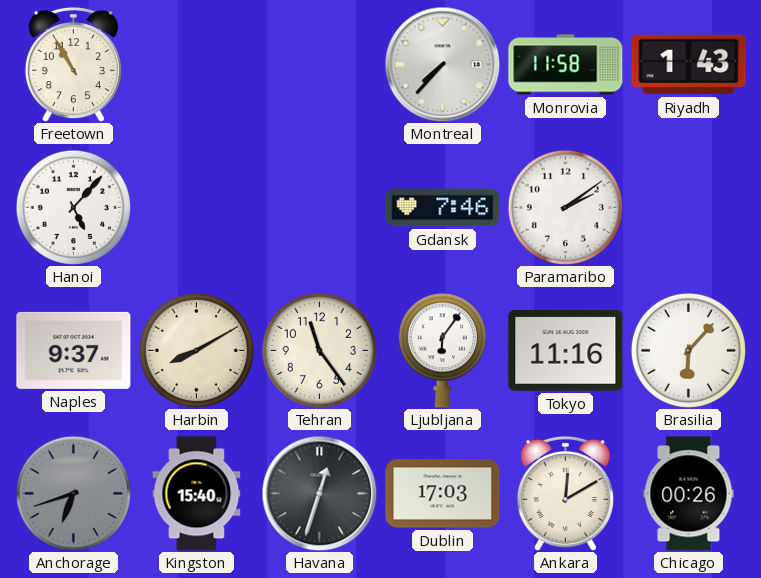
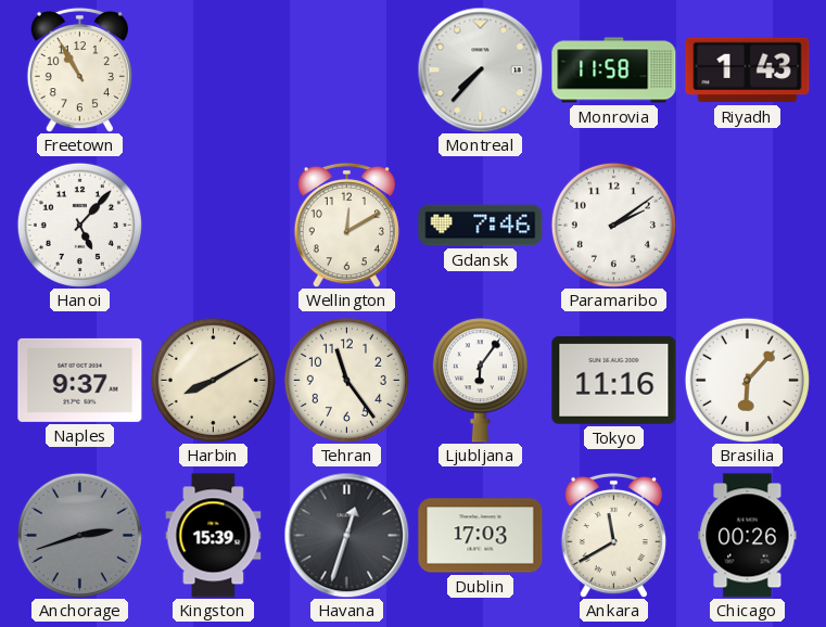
Wellington: none -> 12:10 (346, 225)
Anchorage: 6:42 -> 2:42 (79, 535)
Kingston: 15:40 -> 15:39 (214, 536)
Ankara: 12:10 -> 11:40 (613, 535)
